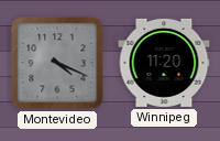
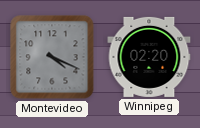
Winnipeg: 11:20 -> 02:20 (149, 57)
